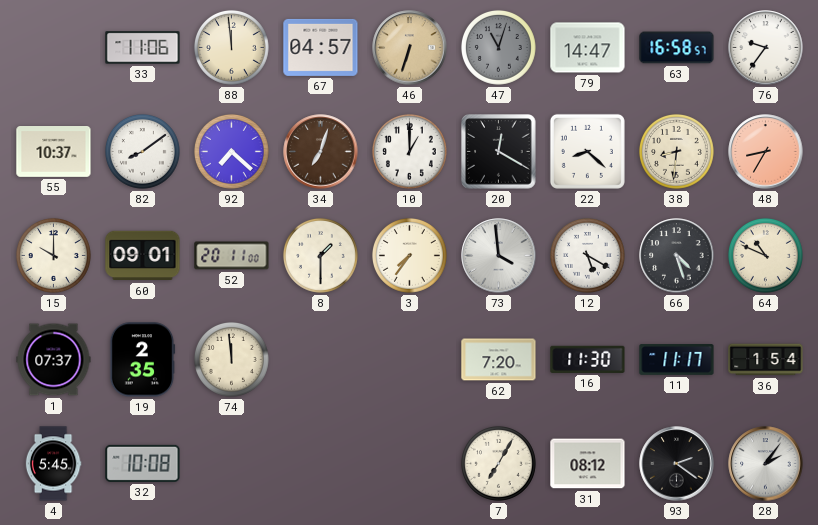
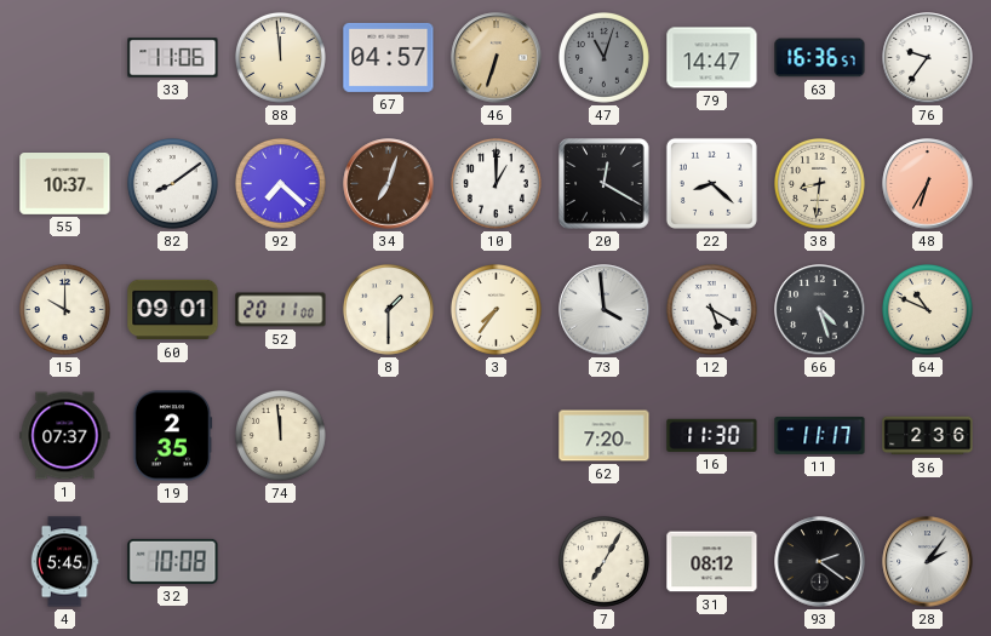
63: 16:58 -> 16:36 (820, 58)
48: 8:35 -> 6:35 (928, 184)
36: 1:54 -> 2:36 (928, 436)
